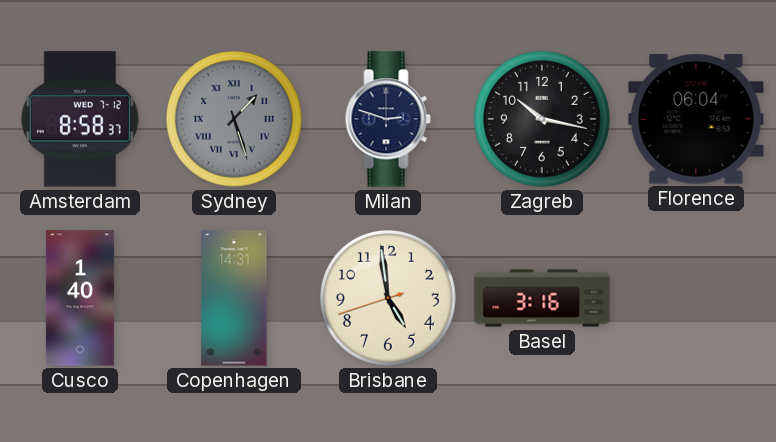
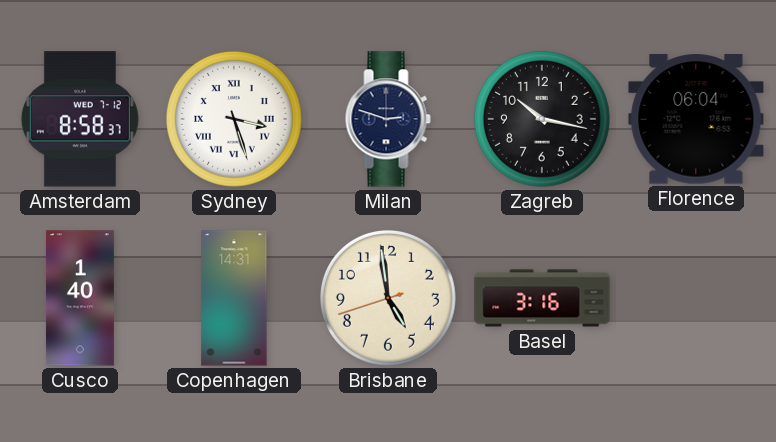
Sydney: 1:27 -> 3:27 (234, 119)
Sydney dial: grey -> white (234, 119)
